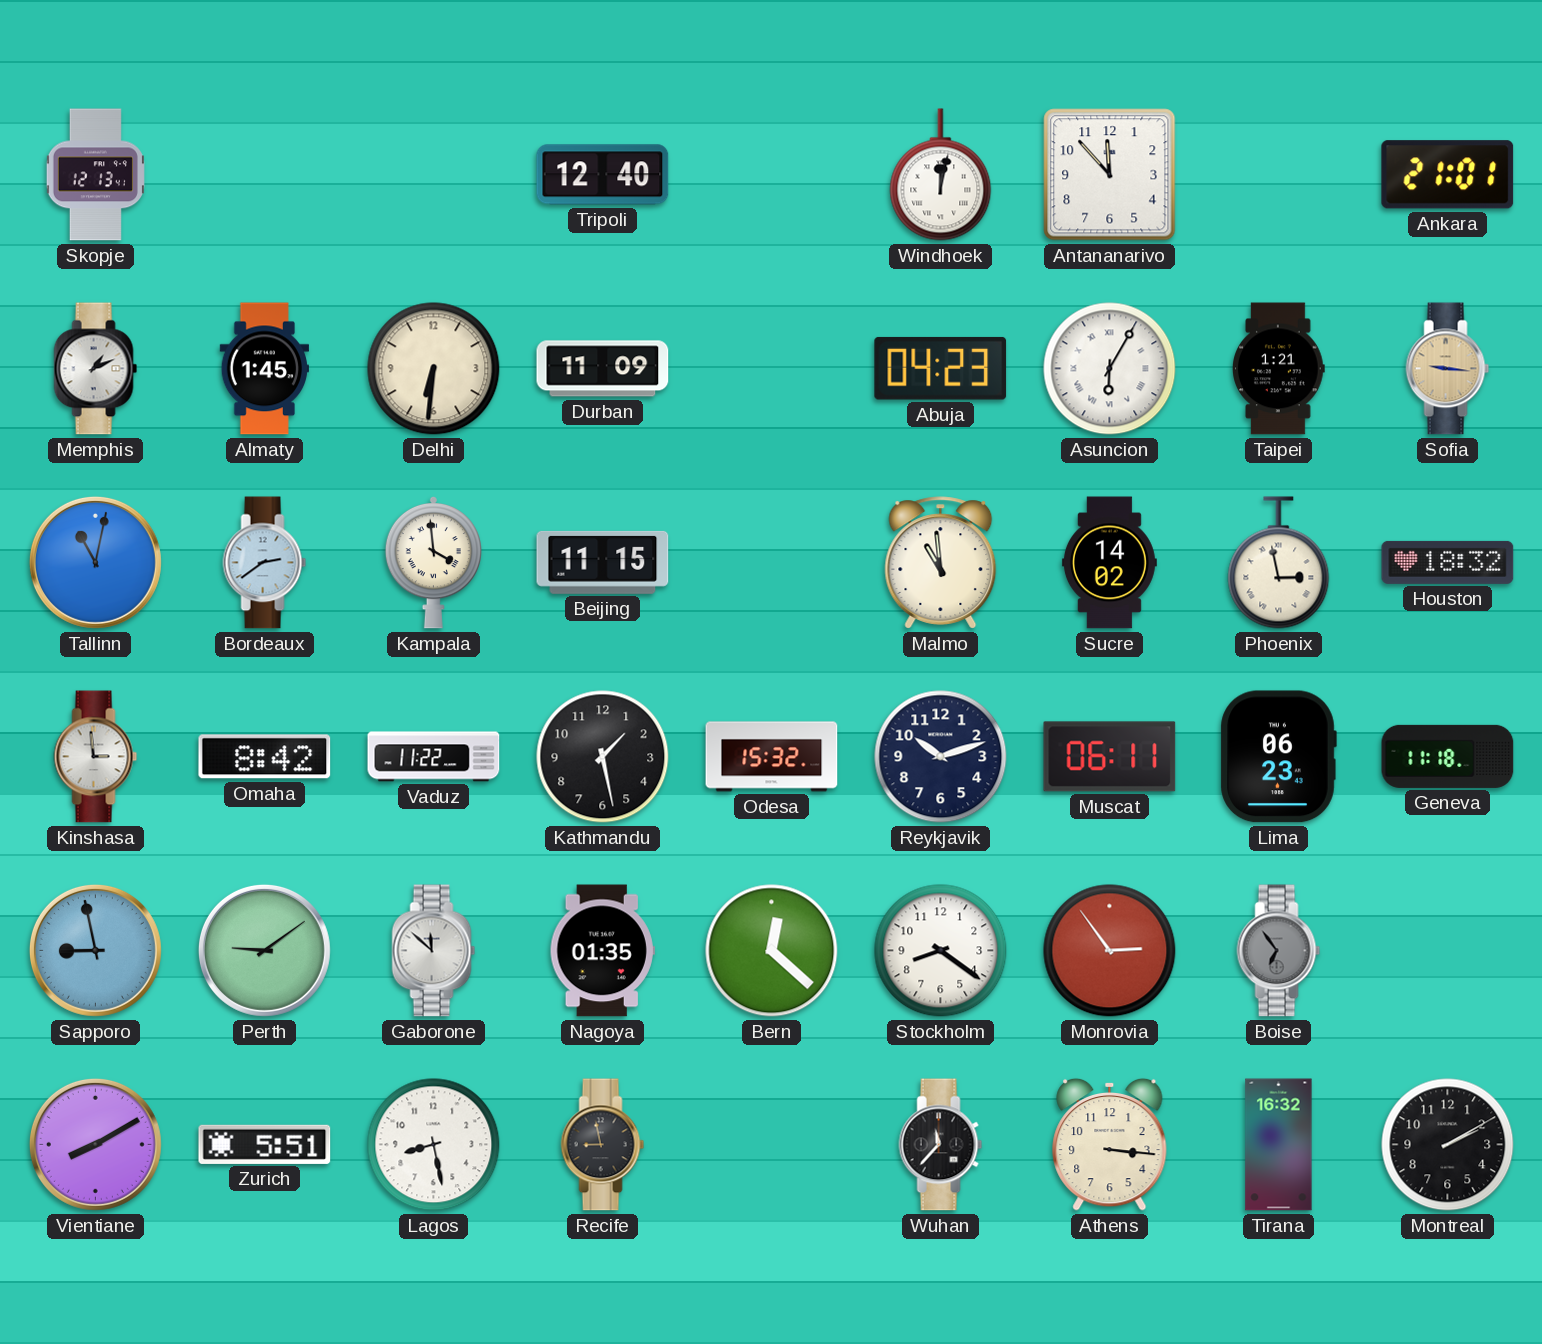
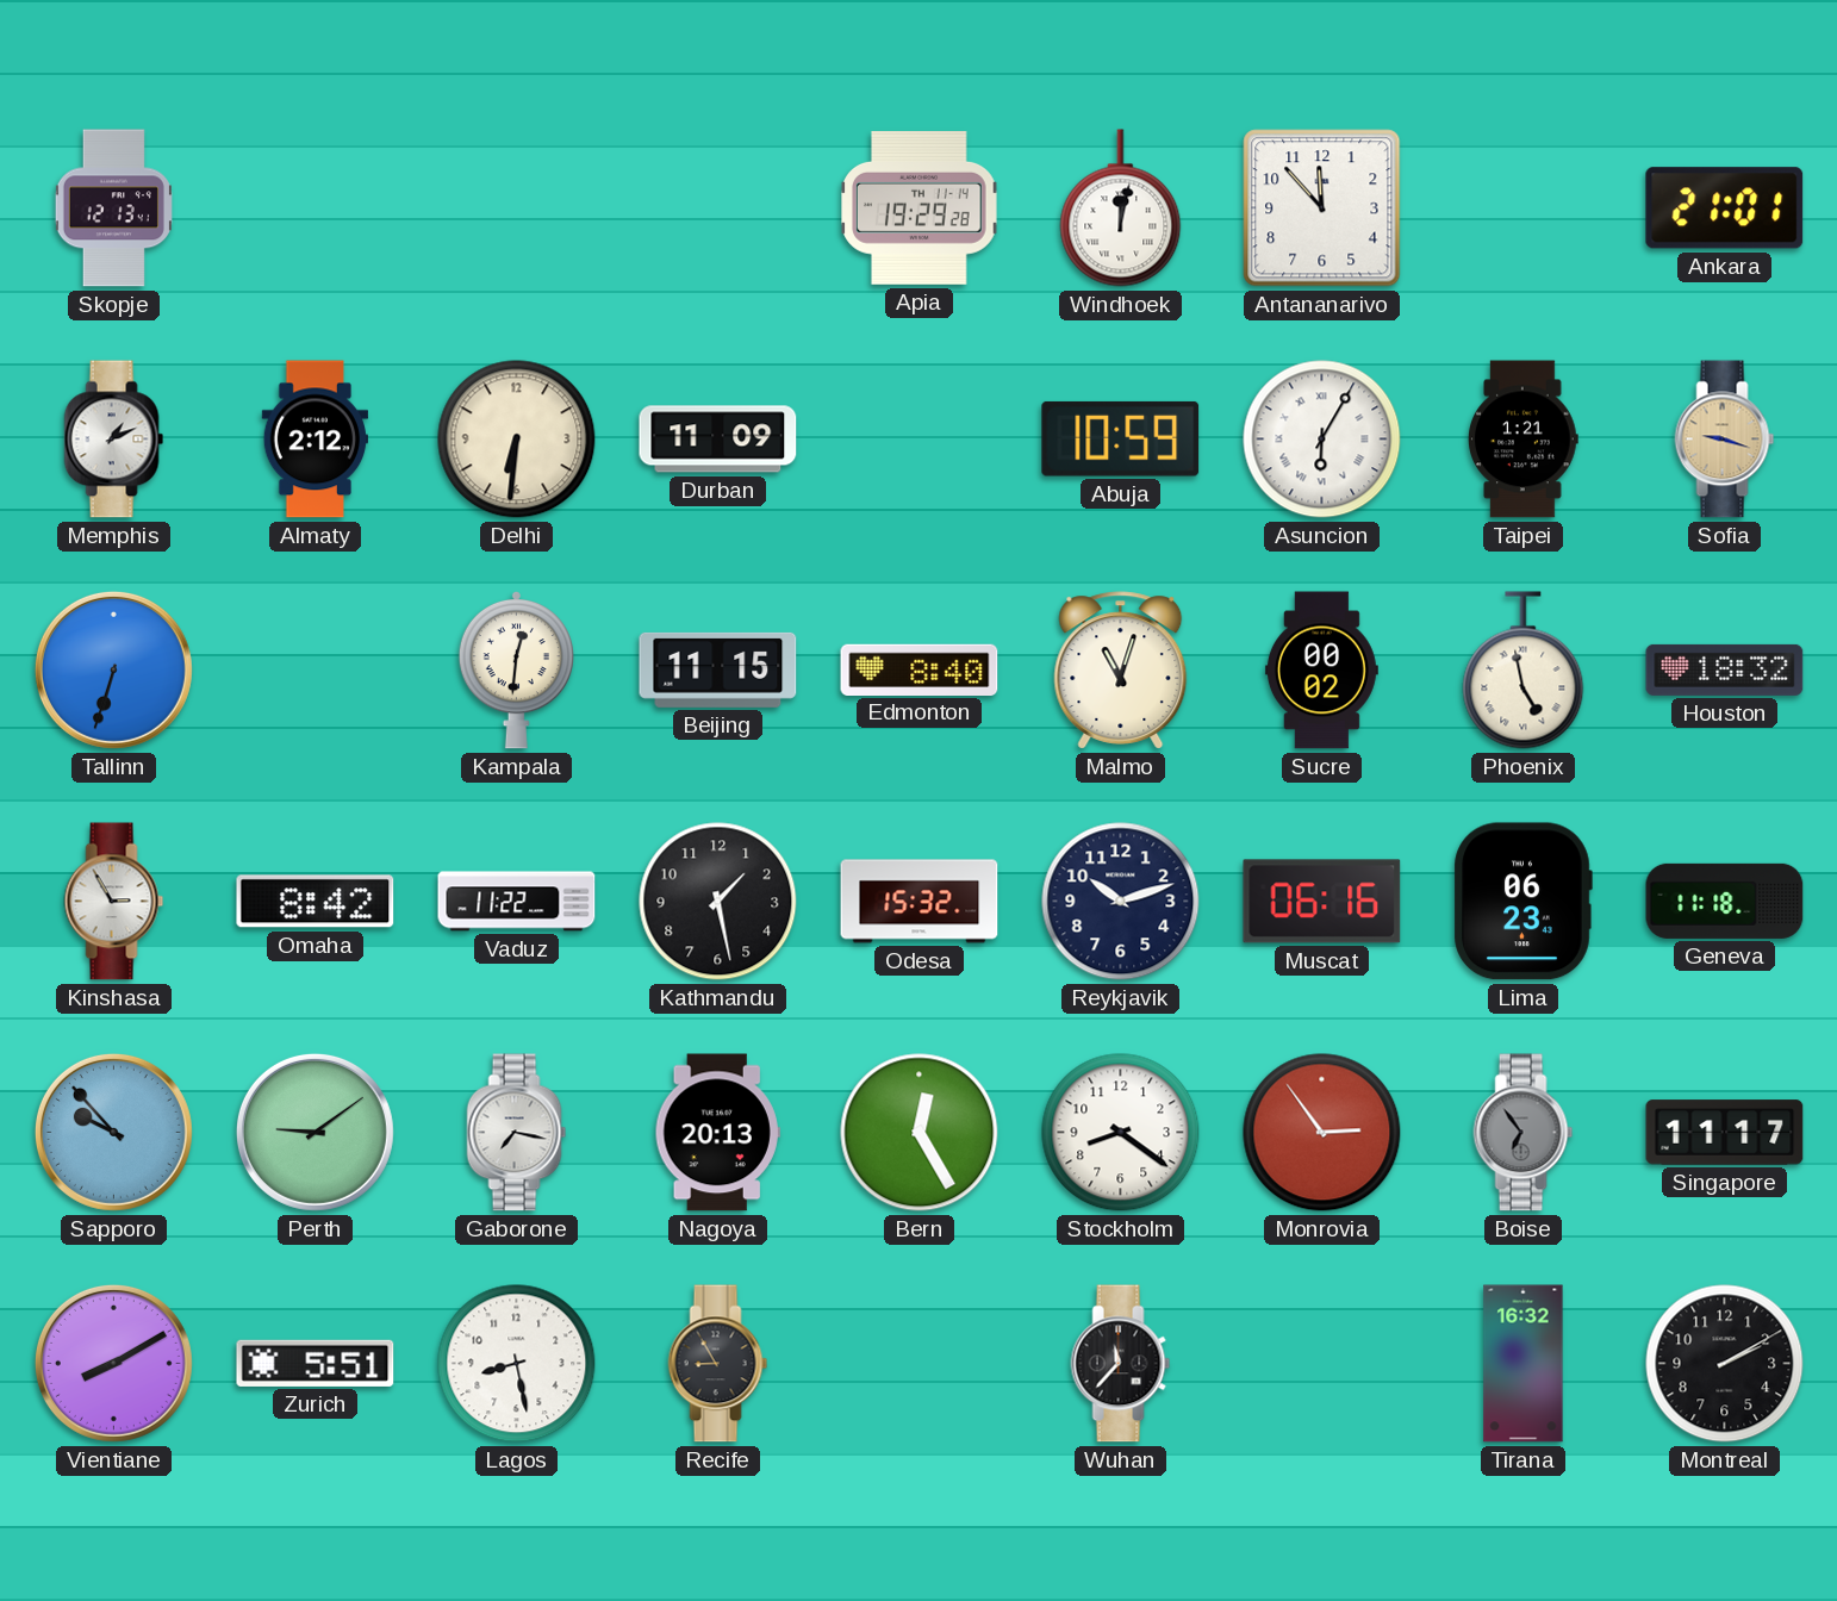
Tripoli: 12:40 -> none (603, 175)
Apia: none -> 19:29 (920, 208)
Almaty: 1:45 -> 2:12 (316, 440)
Abuja: 04:23 -> 10:59 (1121, 438)
Sofia: 9:16 -> 9:18 (1725, 440)
Tallinn: 11:02 -> 6:33 (113, 669)
Bordeaux: 2:39 -> none (265, 563)
Kampala: 3:59 -> 12:31 (516, 669)
Edmonton: none -> 8:40 (920, 669)
Malmo: 10:59 -> 11:03 (1121, 671)
Sucre: 14:02 -> 00:02 (1321, 671)
Phoenix: 2:58 -> 4:58 (1524, 671)
Kinshasa: 2:59 -> 2:55 (114, 902)
Muscat: 06:11 -> 06:16 (1322, 902)
Sapporo: 8:58 -> 9:53 (113, 1132)
Gaborone: 11:52 -> 7:17 (517, 1133)
Nagoya: 01:35 -> 20:13 (717, 1133)
Bern: 12:22 -> 12:25 (920, 1133)
Singapore: none -> 11:17 (1725, 1133)
Recife: 8:58 -> 8:55 (718, 1364)
Athens: 3:16 -> none (1110, 1144)
